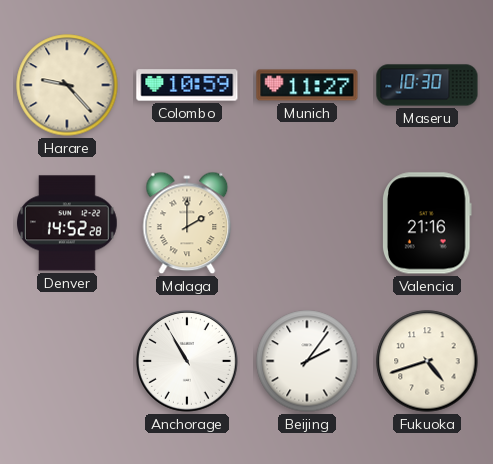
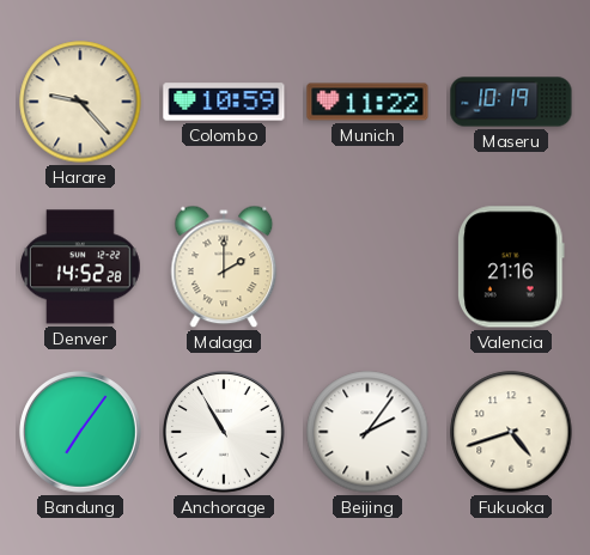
Munich: 11:27 -> 11:22 (367, 102)
Maseru: 10:30 -> 10:19 (511, 102)
Bandung: none -> 7:06 (81, 433)
